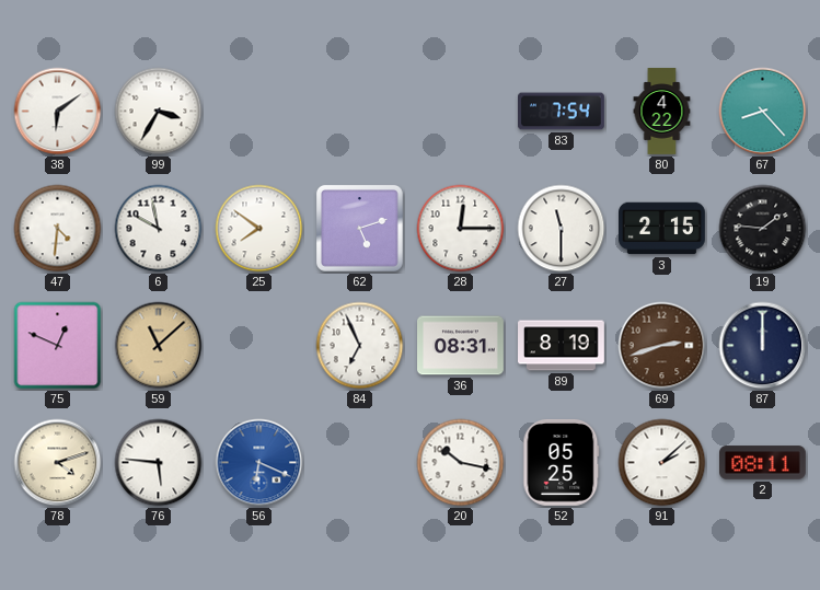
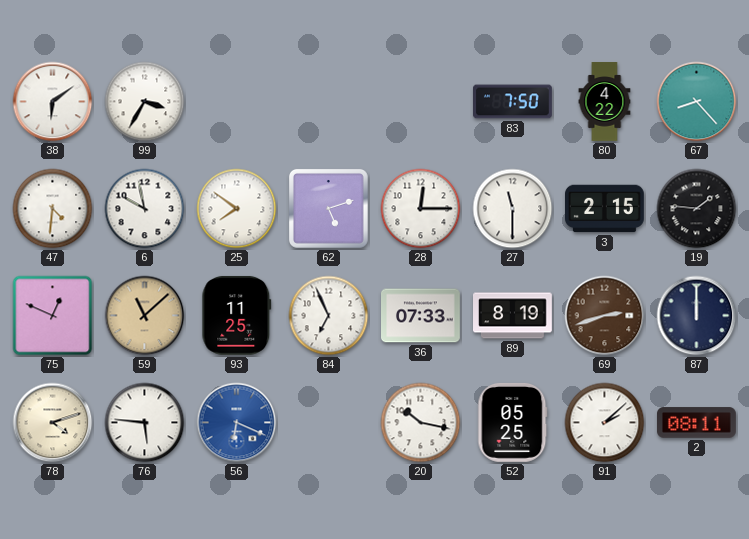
83: 7:54 -> 7:50 (513, 102)
93: none -> 11:25 (237, 315)
36: 08:31 -> 07:33 (421, 316)
